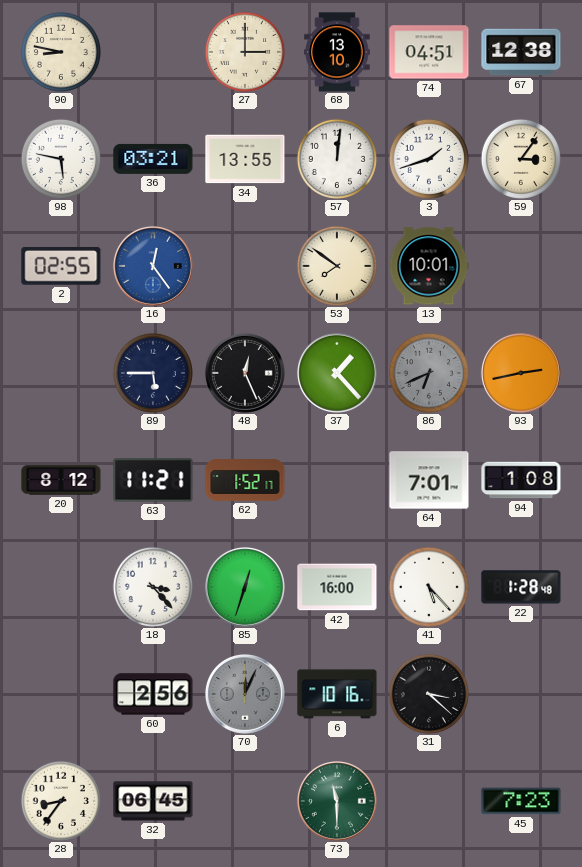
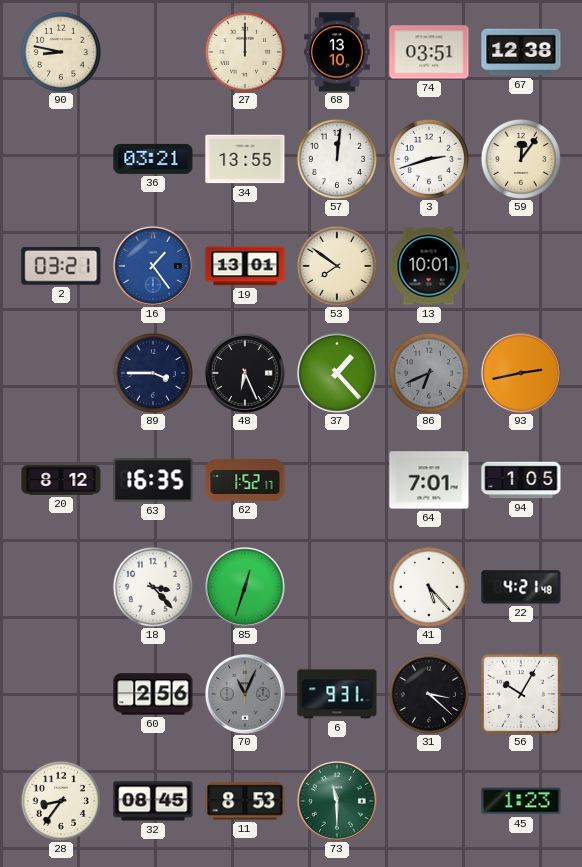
27: 3:00 -> 12:00 (245, 52)
74: 04:51 -> 03:51 (429, 52)
98: 5:47 -> none (61, 159)
3: 1:42 -> 2:42 (429, 159)
59: 3:06 -> 12:06 (521, 159)
2: 02:55 -> 03:21 (61, 266)
16: 12:24 -> 1:24 (153, 266)
19: none -> 13:01 (245, 266)
89: 5:45 -> 3:45 (153, 373)
48: 12:26 -> 6:26 (245, 373)
63: 11:21 -> 16:35 (153, 480)
94: 1:08 -> 1:05 (521, 480)
42: 16:00 -> none (337, 587)
22: 1:28 -> 4:21 (521, 587)
70: 12:04 -> 11:04 (245, 694)
6: 10:16 -> 9:31 (337, 694)
56: none -> 10:05 (521, 694)
32: 06:45 -> 08:45 (153, 801)
11: none -> 8:53 (245, 801)
45: 7:23 -> 1:23 (521, 801)
